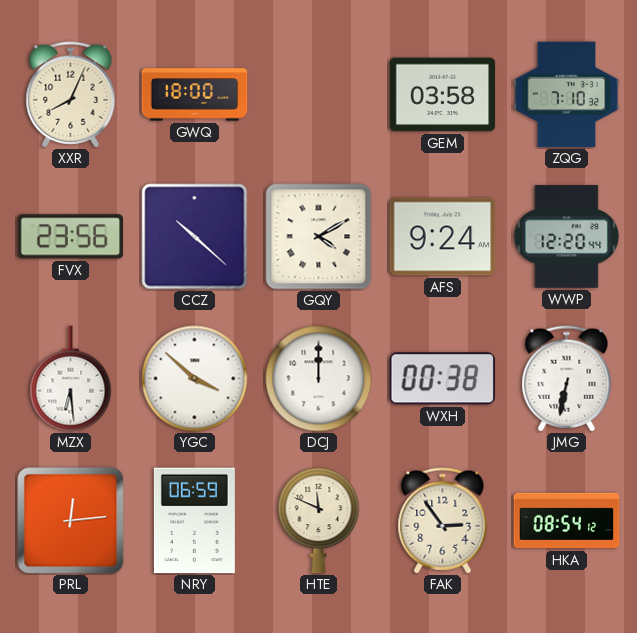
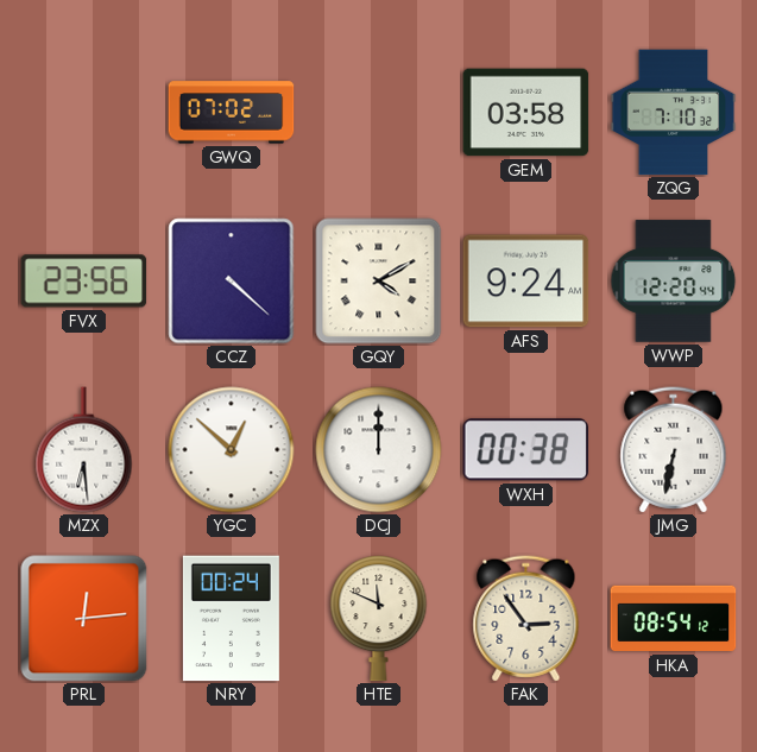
XXR: 8:04 -> none (71, 95)
GWQ: 18:00 -> 07:02 (232, 113)
CCZ: 10:22 -> 4:22 (232, 282)
YGC: 3:52 -> 12:52 (232, 450)
NRY: 06:59 -> 00:24 (231, 619)
